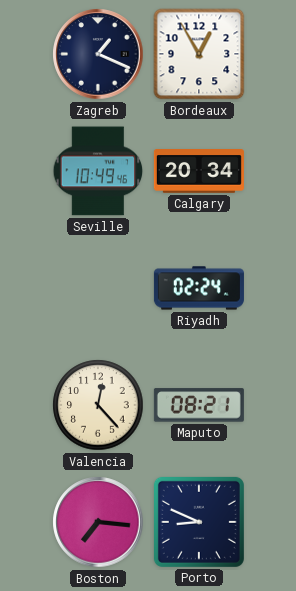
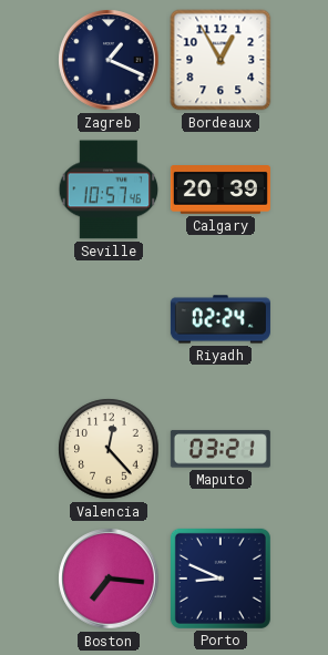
Seville: 10:49 -> 10:57 (109, 190)
Calgary: 20:34 -> 20:39 (221, 190)
Maputo: 08:21 -> 03:21 (221, 449)
